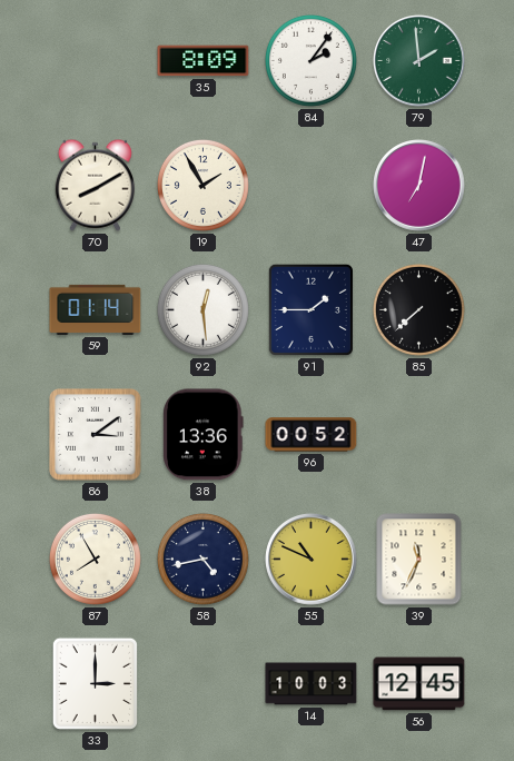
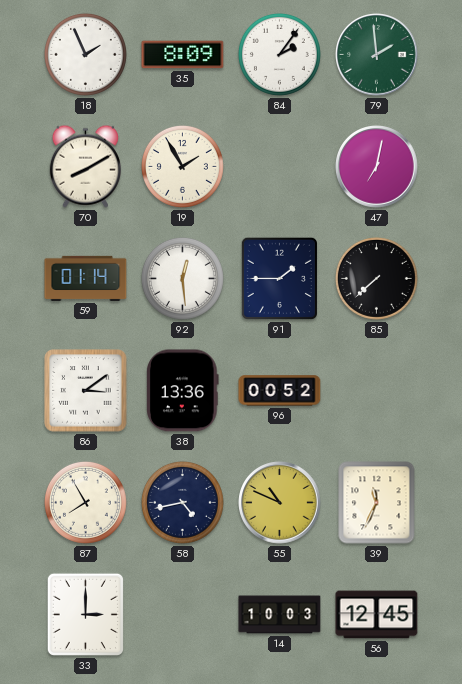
18: none -> 1:56 (85, 54)
